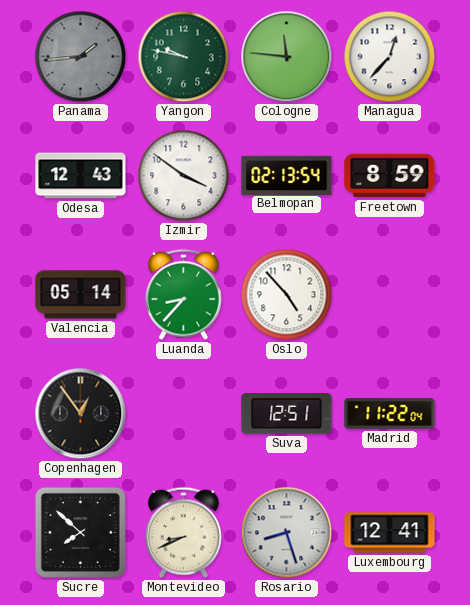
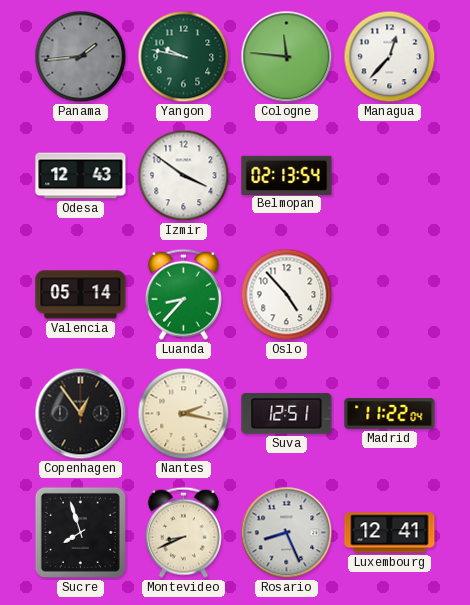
Freetown: 8:59 -> none (390, 176)
Nantes: none -> 2:17 (184, 414)
Sucre: 7:52 -> 7:57 (80, 532)
Rosario: 8:27 -> 8:26 (287, 533)
